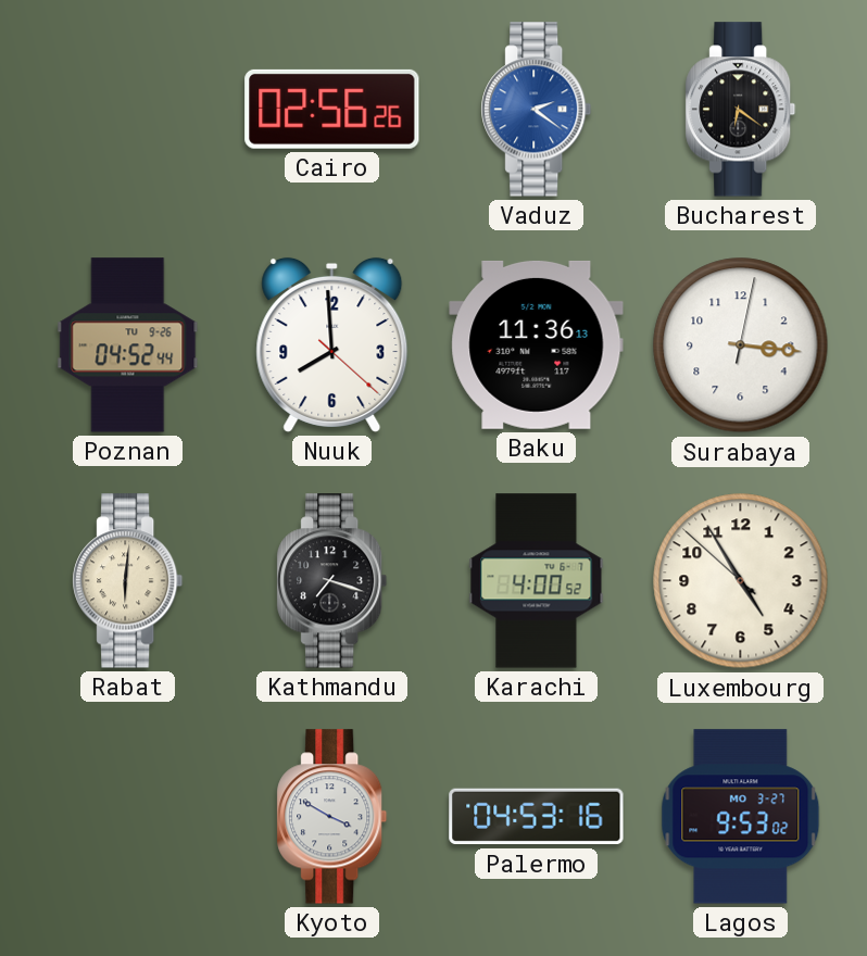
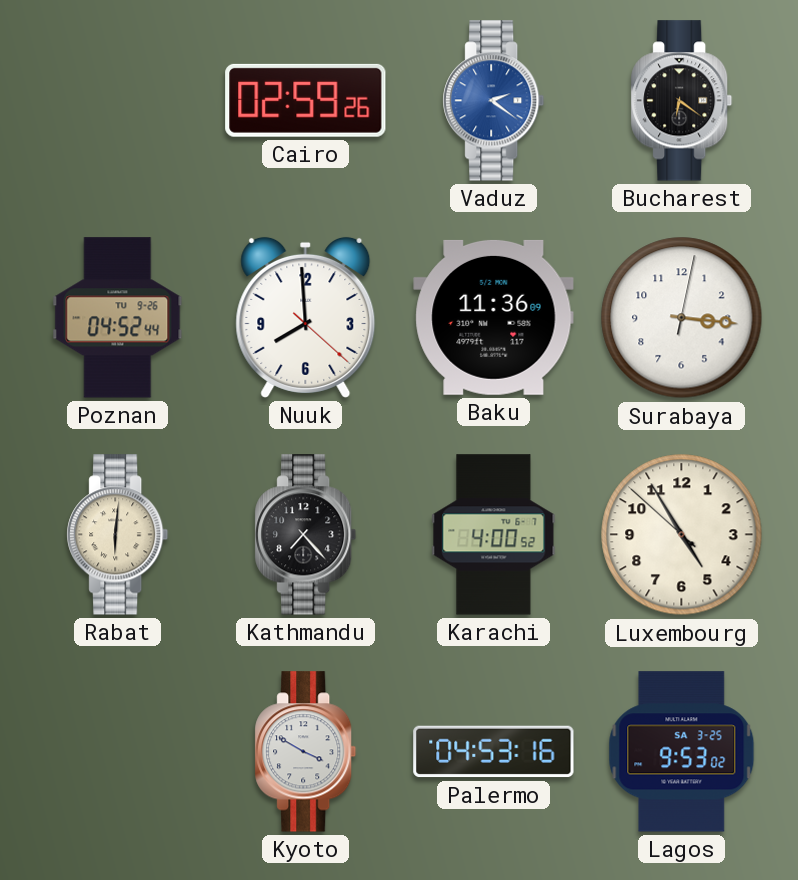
Cairo: 02:56 -> 02:59 (306, 100)
Baku: 11:36:13 -> 11:36:09 (494, 317)
Kathmandu: 7:18 -> 7:23 (306, 535)
Lagos date: MO 3-27 -> SA 3-25 (682, 752)
